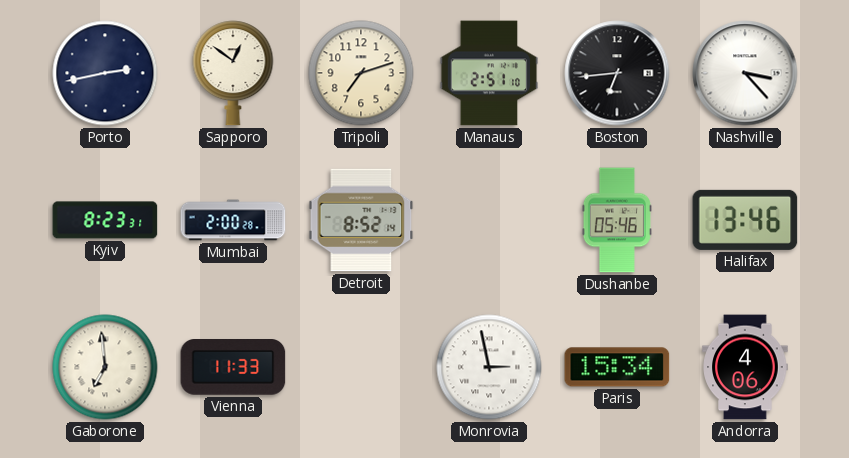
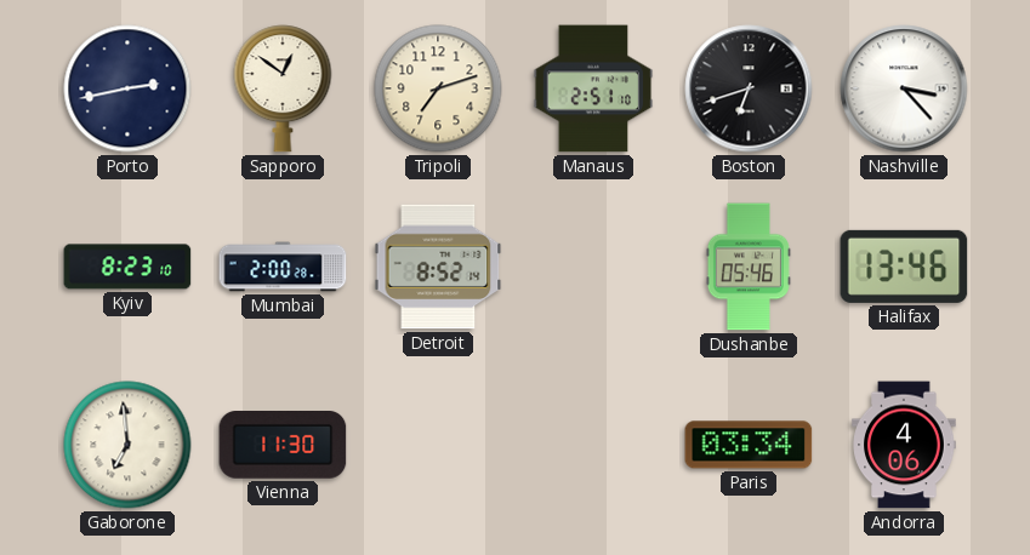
Boston: 6:44 -> 6:42 (749, 88)
Kyiv: 8:23:31 -> 8:23:10 (127, 267)
Vienna: 11:33 -> 11:30 (283, 445)
Monrovia: 2:58 -> none (489, 367)
Paris: 15:34 -> 03:34 (749, 445)
